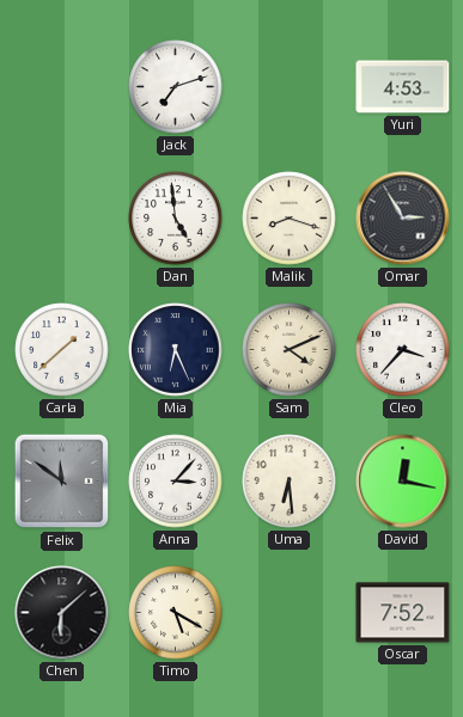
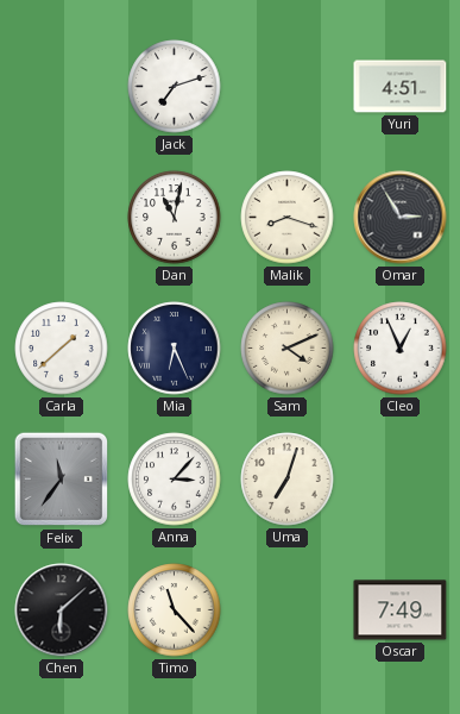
Yuri: 4:53 -> 4:51 (401, 87)
Dan: 4:59 -> 11:02 (175, 218)
Cleo: 3:37 -> 12:56 (401, 349)
Felix: 11:51 -> 11:36 (62, 480)
Uma: 6:29 -> 7:03 (288, 480)
David: 12:17 -> none (403, 482)
Timo: 5:20 -> 11:23 (175, 610)
Oscar: 7:52 -> 7:49 (401, 610)
